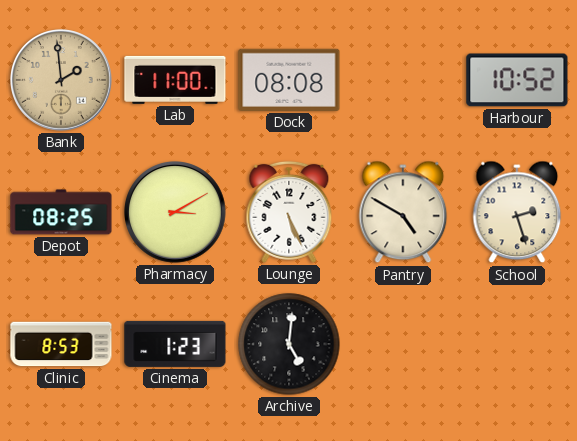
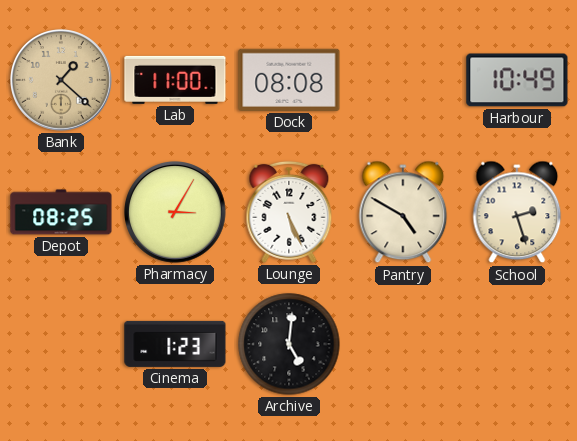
Bank: 1:59 -> 1:22 (62, 81)
Harbour: 10:52 -> 10:49 (517, 80)
Pharmacy: 3:10 -> 3:05 (176, 213)
Clinic: 8:53 -> none (61, 344)
